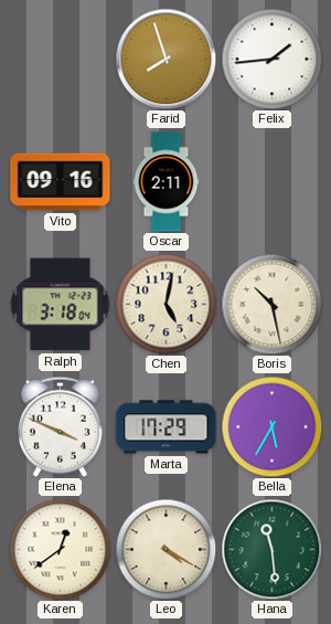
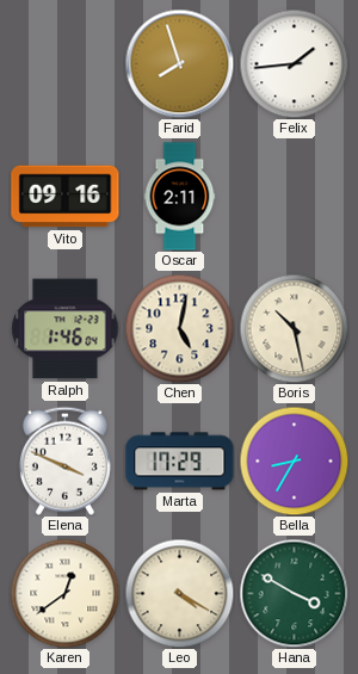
Ralph: 3:18 -> 1:46 (66, 329)
Bella: 5:35 -> 8:35 (294, 460)
Hana: 11:29 -> 3:50 (294, 593)
